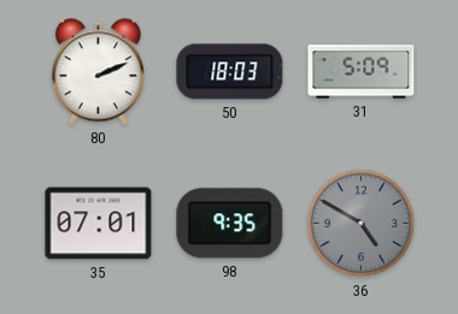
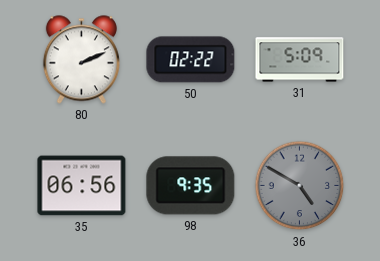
50: 18:03 -> 02:22 (191, 60)
35: 07:01 -> 06:56 (82, 186)
